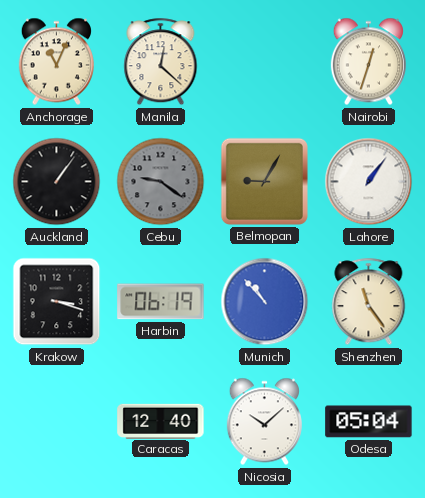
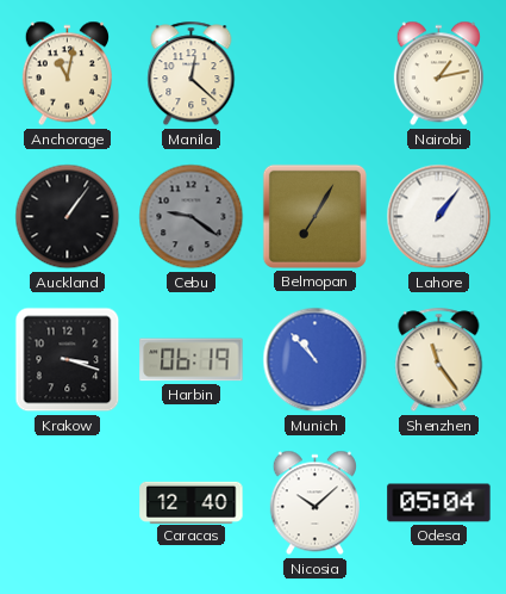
Anchorage: 11:04 -> 11:02 (67, 74)
Nairobi: 12:33 -> 1:13 (438, 74)
Belmopan: 9:05 -> 7:05 (314, 216)
